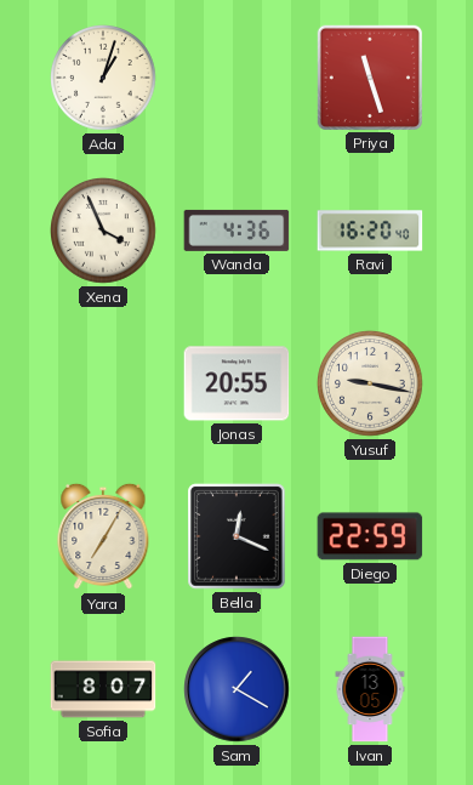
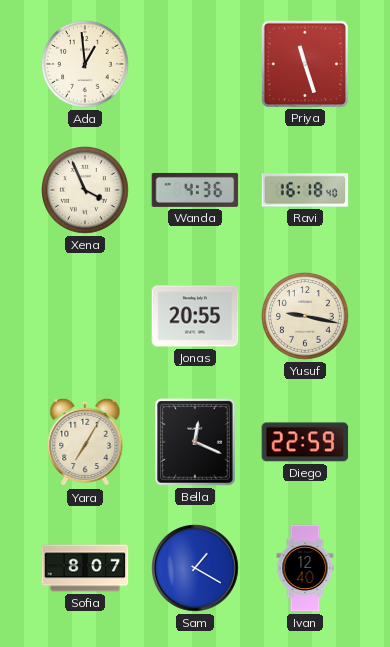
Ada: 1:03 -> 12:59 (86, 65)
Ravi: 16:20 -> 16:18 (305, 190)
Ivan: 13:05 -> 12:40 (305, 568)
